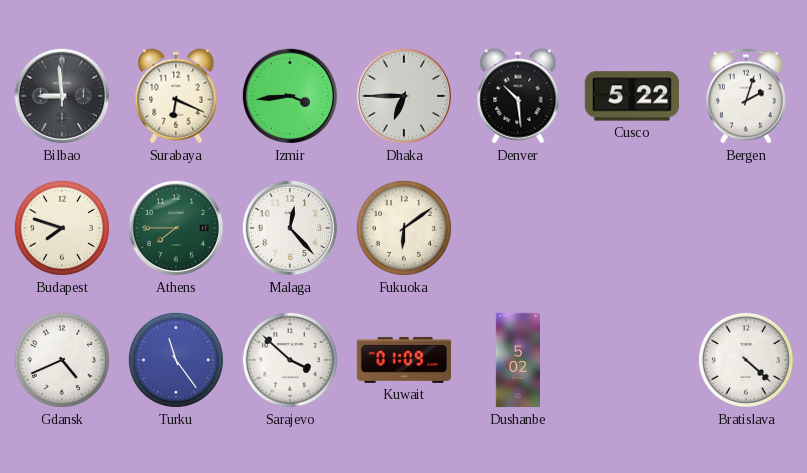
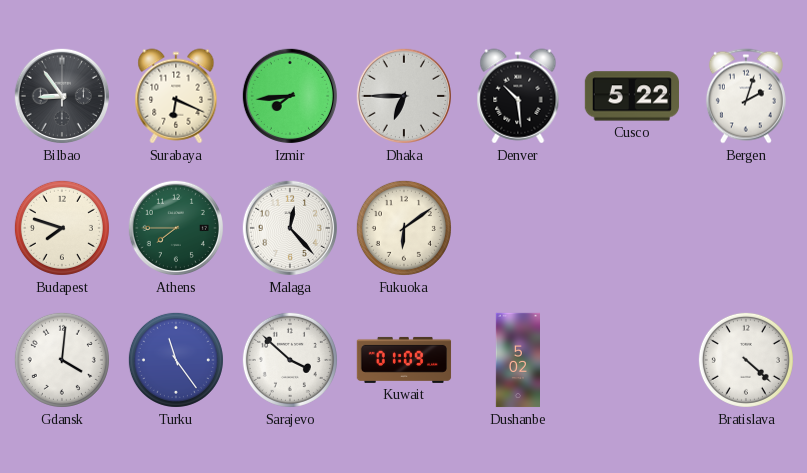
Bilbao: 8:59 -> 8:54 (62, 96)
Izmir: 3:44 -> 7:44 (290, 96)
Gdansk: 4:41 -> 4:01 (62, 360)
